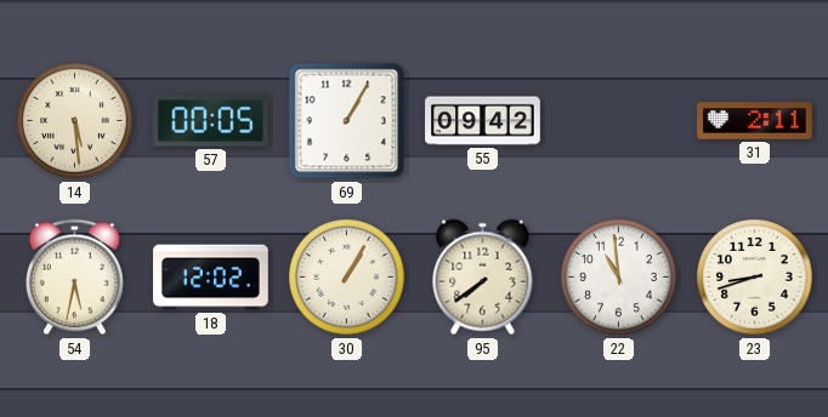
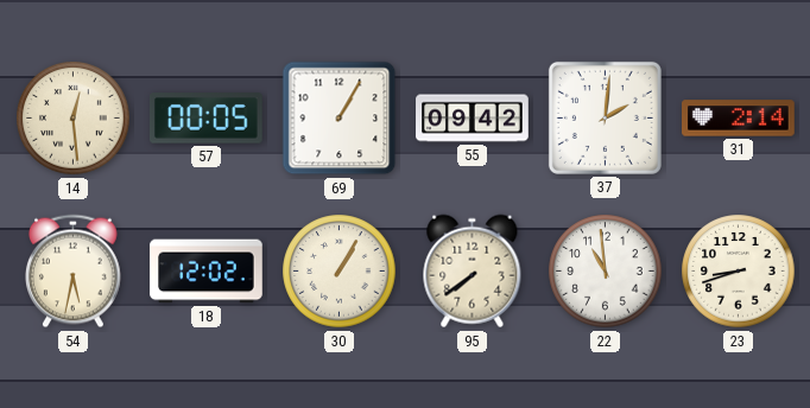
14: 5:29 -> 12:29 (74, 119)
37: none -> 2:01 (605, 117)
31: 2:11 -> 2:14 (739, 119)
